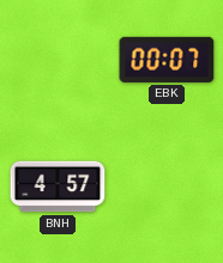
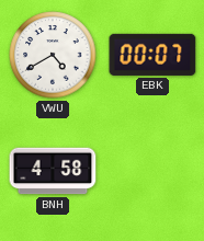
VWU: none -> 4:40 (53, 55)
BNH: 4:57 -> 4:58 (53, 171)
